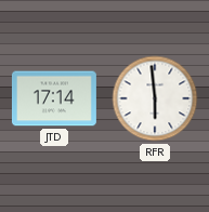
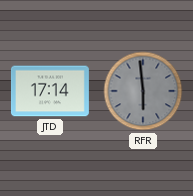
RFR dial: white -> grey (143, 91)
